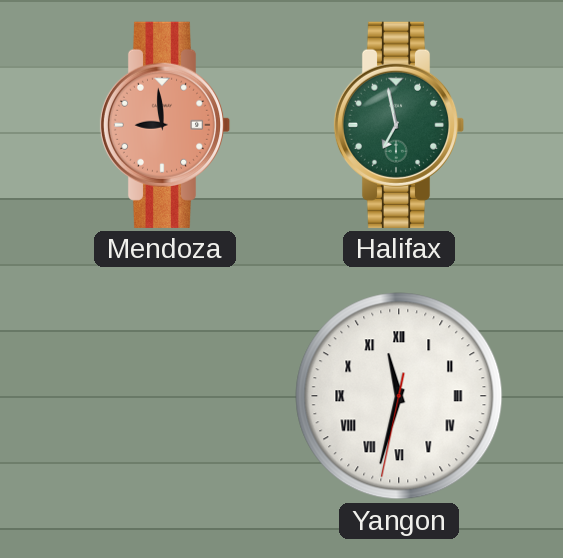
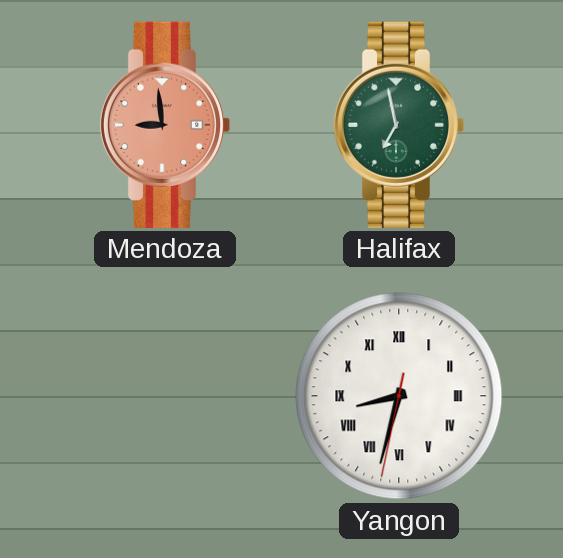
Yangon: 11:32 -> 8:32 (399, 396)
